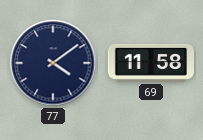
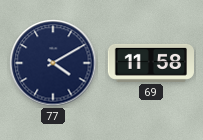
77: 4:09 -> 4:10 (53, 63)
